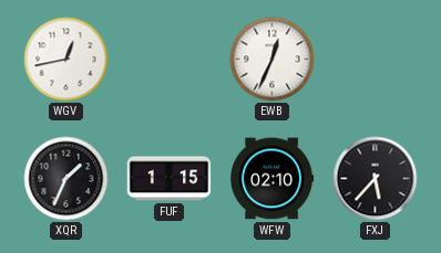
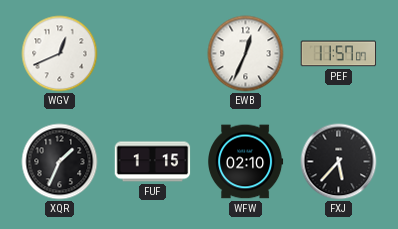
WGV: 12:43 -> 12:41 (60, 54)
PEF: none -> 11:57 (339, 54)
